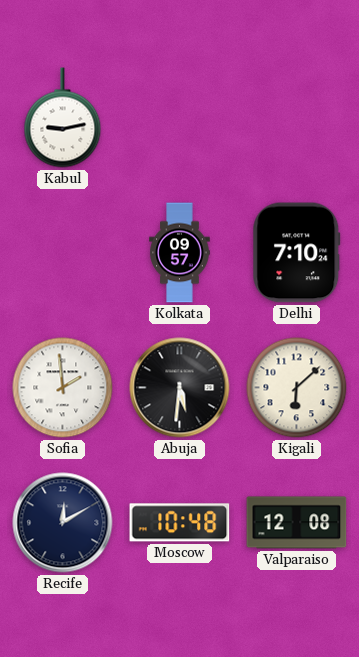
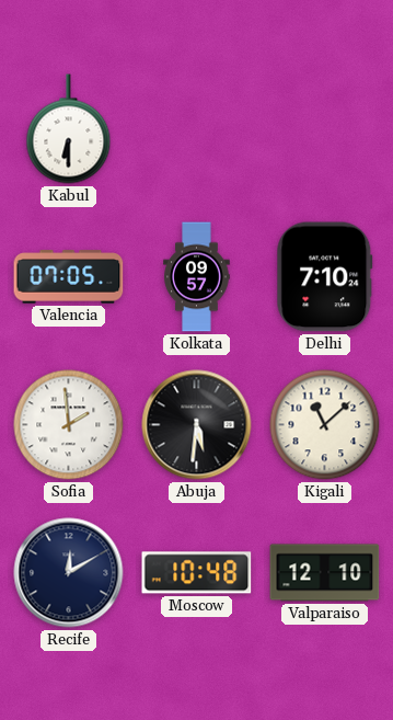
Kabul: 9:13 -> 6:30 (69, 129)
Valencia: none -> 07:05 (69, 277)
Kigali: 6:08 -> 11:08 (325, 425)
Valparaiso: 12:08 -> 12:10 (325, 573)
